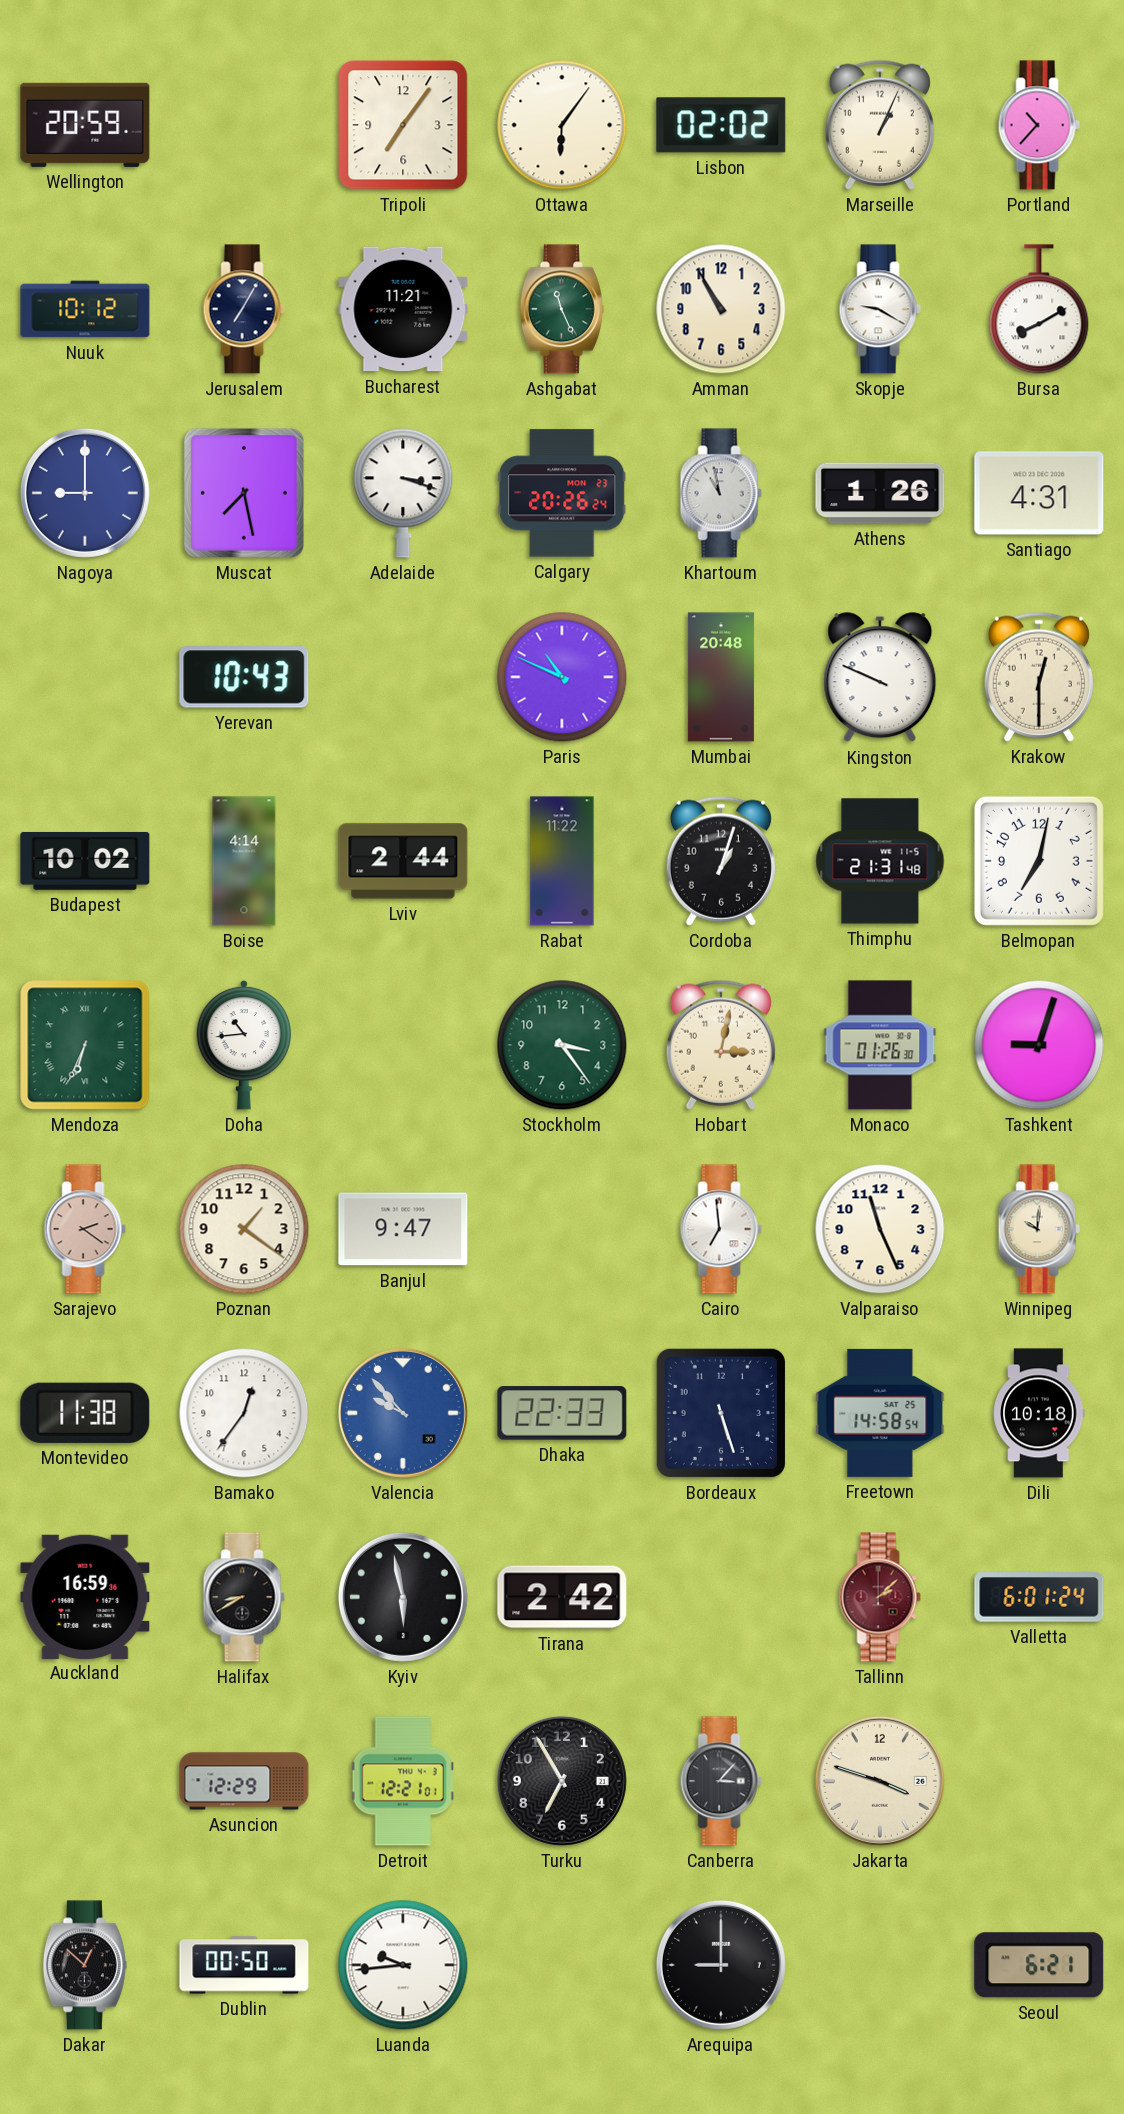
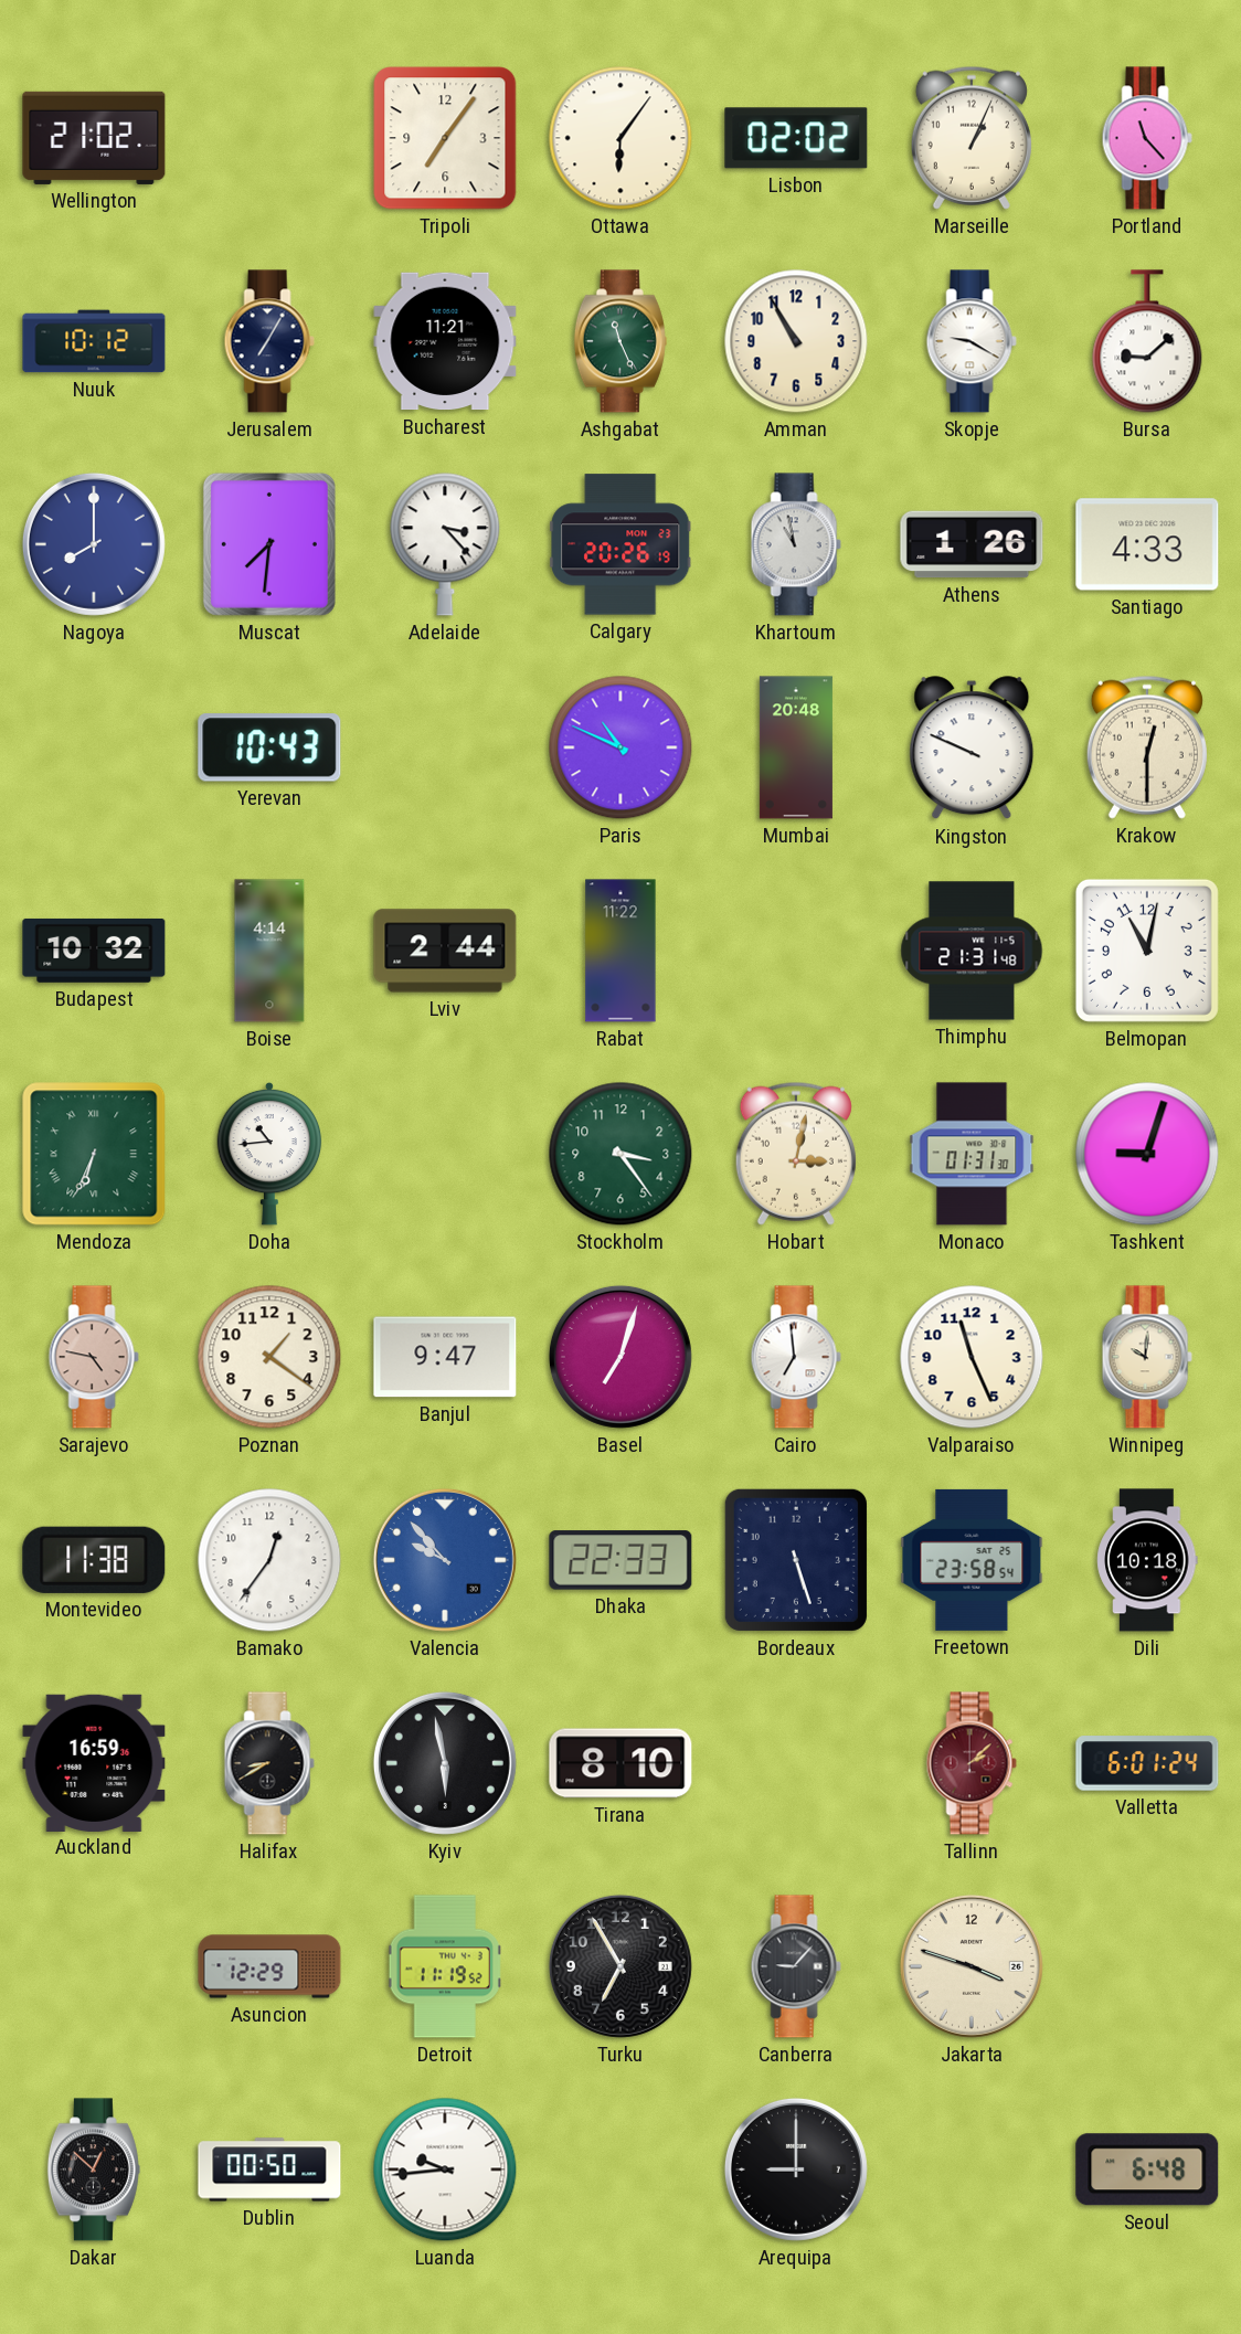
Wellington: 20:59 -> 21:02 (94, 138)
Portland: 10:37 -> 11:23 (1147, 138)
Bursa: 8:10 -> 9:08 (1147, 341)
Nagoya: 9:00 -> 8:00 (94, 544)
Muscat: 7:28 -> 7:31 (269, 544)
Adelaide: 3:18 -> 3:23 (445, 544)
Calgary: 20:26:24 -> 20:26:19 (620, 544)
Santiago: 4:31 -> 4:33 (1147, 544)
Budapest: 10:02 -> 10:32 (94, 951)
Cordoba: 1:03 -> none (721, 861)
Belmopan: 7:02 -> 11:02 (1147, 951)
Monaco: 01:26 -> 01:31 (972, 1154)
Sarajevo: 2:21 -> 4:47 (94, 1357)
Basel: none -> 7:03 (620, 1357)
Freetown: 14:58 -> 23:58 (972, 1560)
Tirana: 2:42 -> 8:10 (620, 1763)
Detroit: 12:21 -> 11:19 (445, 1966)
Canberra: 3:07 -> 9:07 (796, 1966)
Seoul: 6:21 -> 6:48 (1147, 2169)
